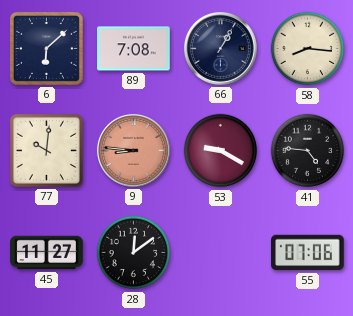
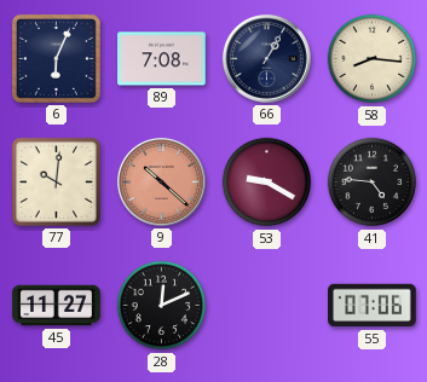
6: 6:08 -> 6:04 (56, 58)
9: 8:46 -> 10:22 (161, 181)
28: 12:09 -> 12:11 (162, 306)
